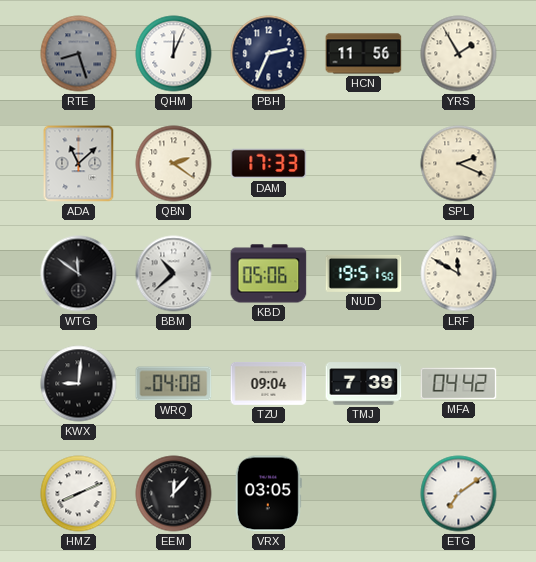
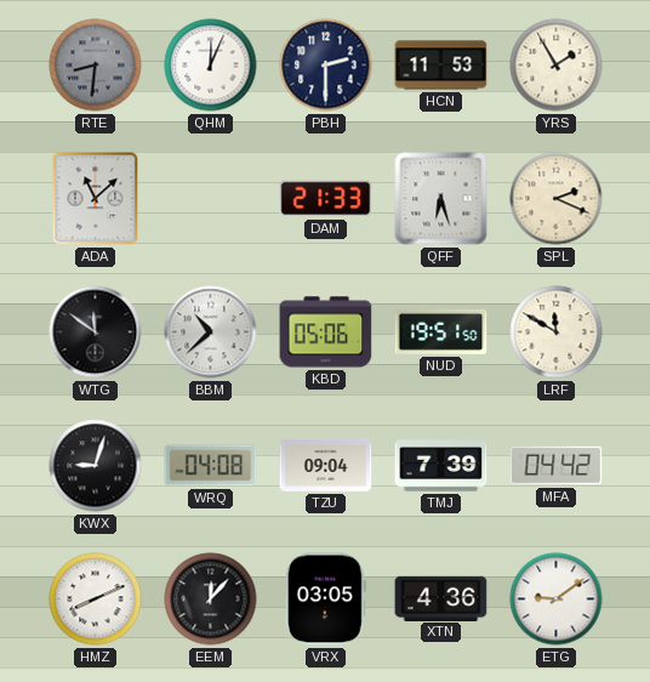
RTE: 8:27 -> 8:31 (96, 66)
PBH: 2:34 -> 2:30 (326, 66)
HCN: 11:56 -> 11:53 (441, 66)
QBN: 2:21 -> none (174, 164)
DAM: 17:33 -> 21:33 (326, 199)
QFF: none -> 6:27 (441, 199)
KWX: 9:01 -> 9:03 (96, 466)
XTN: none -> 4:36 (441, 598)
ETG: 7:09 -> 9:09 (557, 599)
